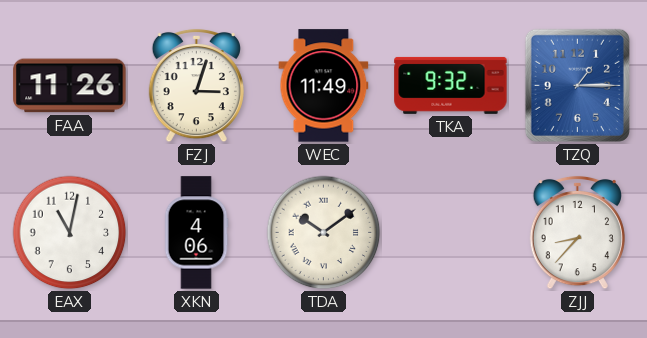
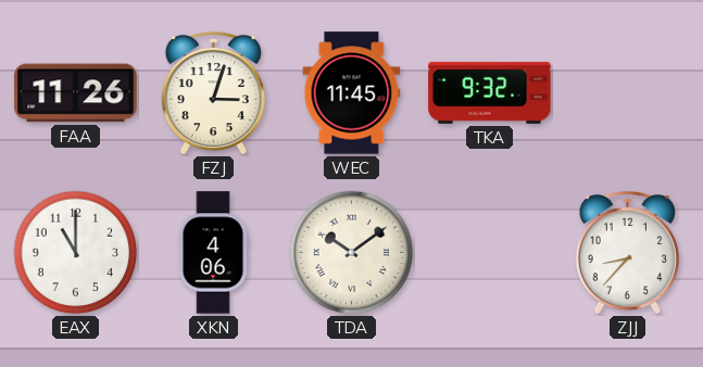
WEC: 11:49 -> 11:45 (352, 93)
TZQ: 1:15 -> none (577, 85)
EAX: 11:02 -> 11:00 (76, 253)
